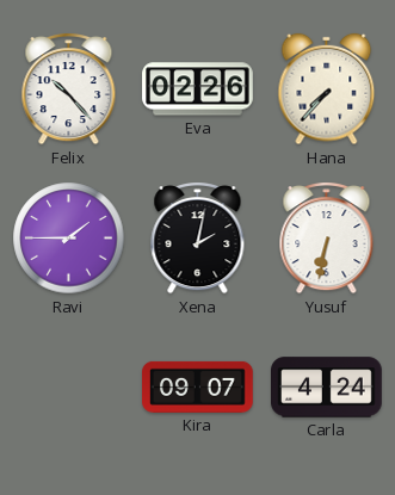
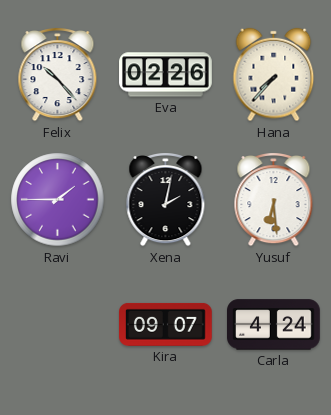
Yusuf: 6:32 -> 6:29 (274, 200)
